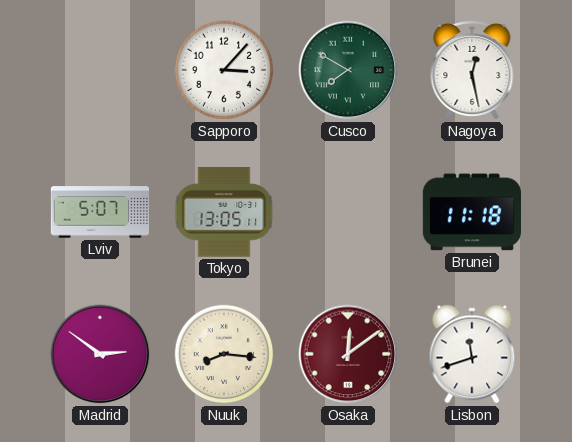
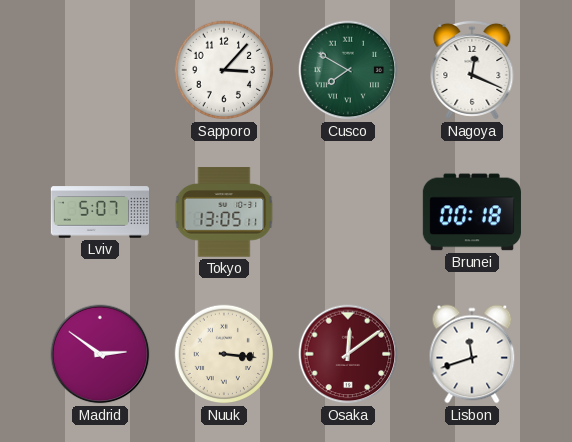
Nagoya: 12:28 -> 12:19 (472, 70)
Brunei: 11:18 -> 00:18 (472, 212)
Nuuk: 8:16 -> 3:16 (224, 354)
